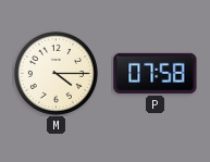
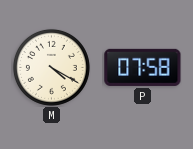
M: 4:15 -> 4:20 (51, 67)
